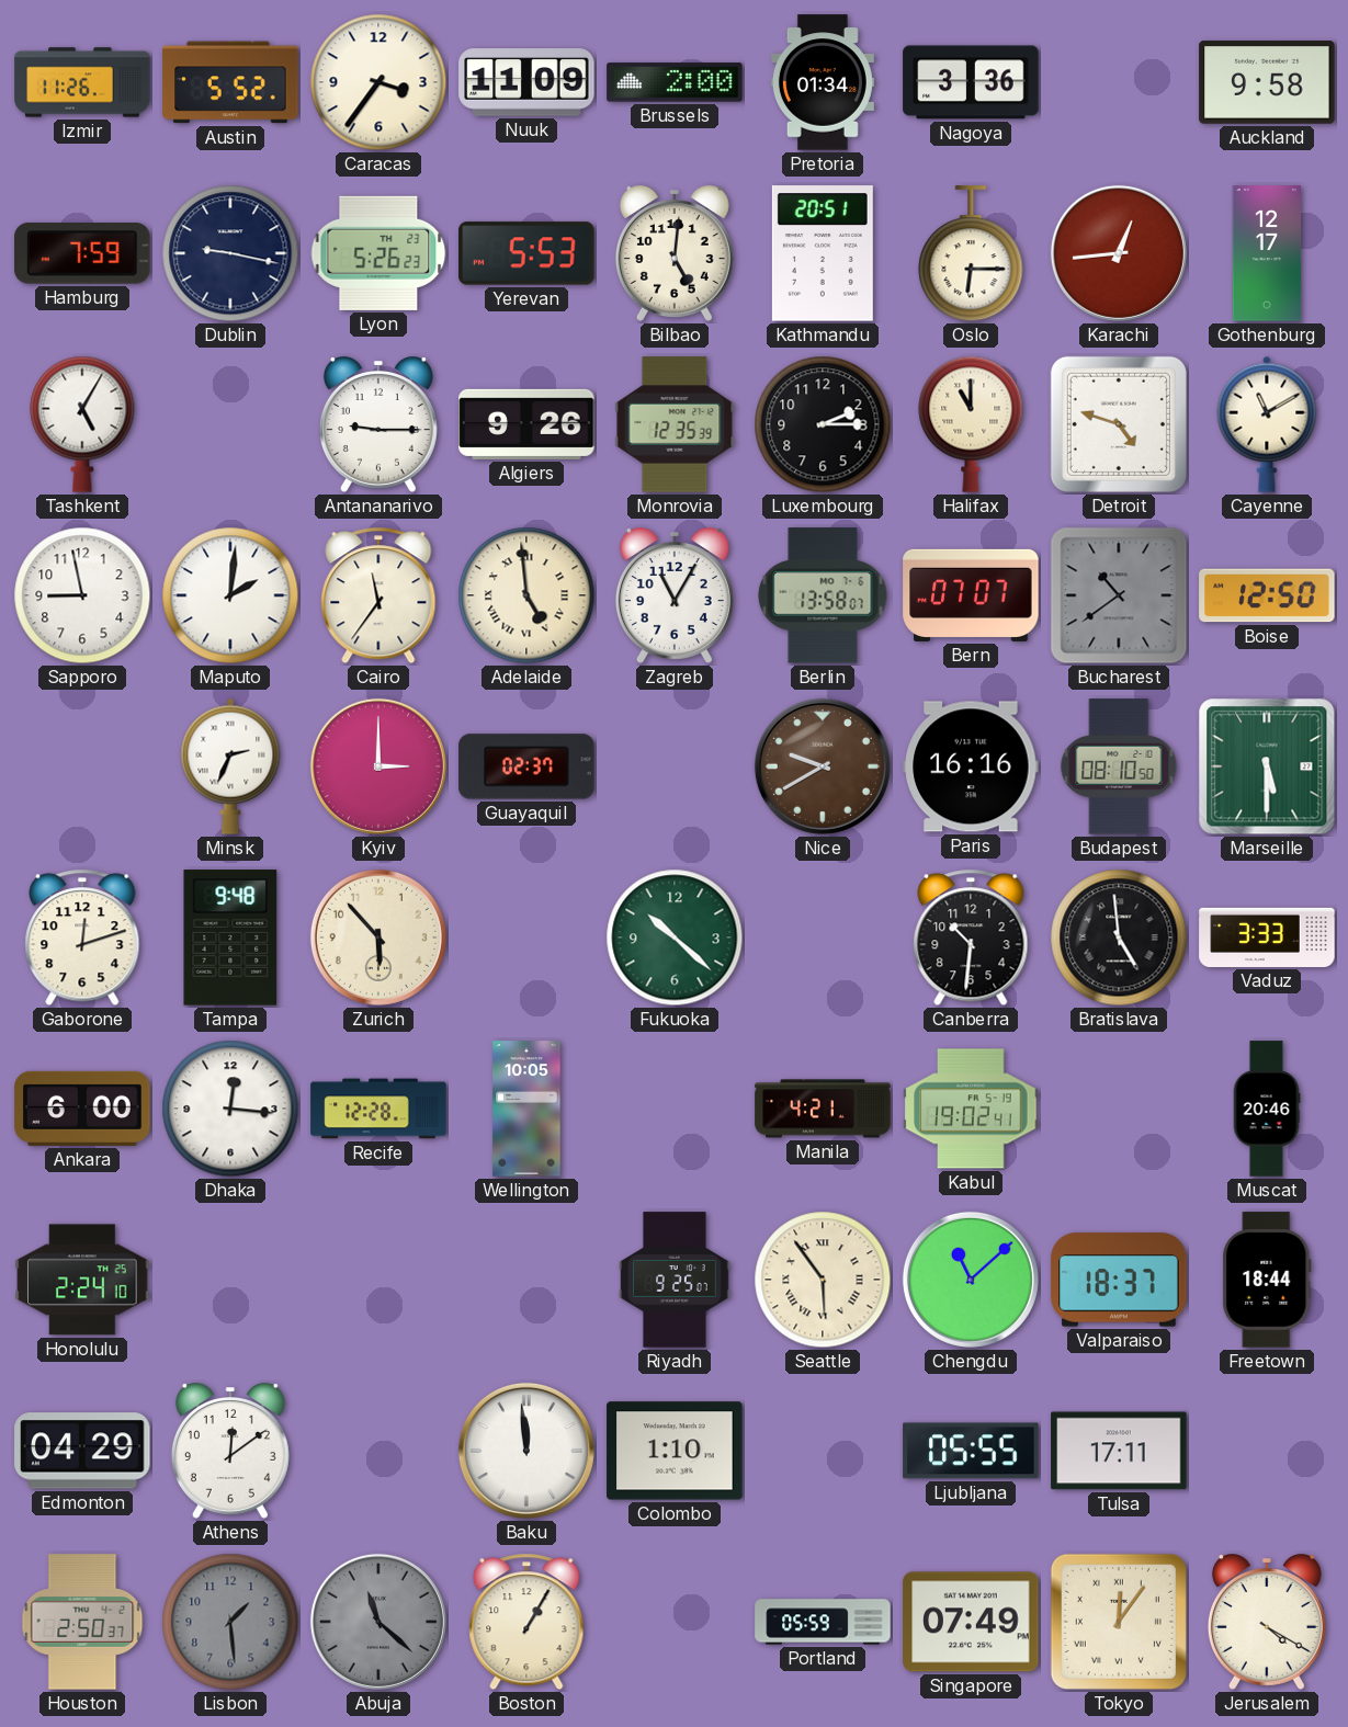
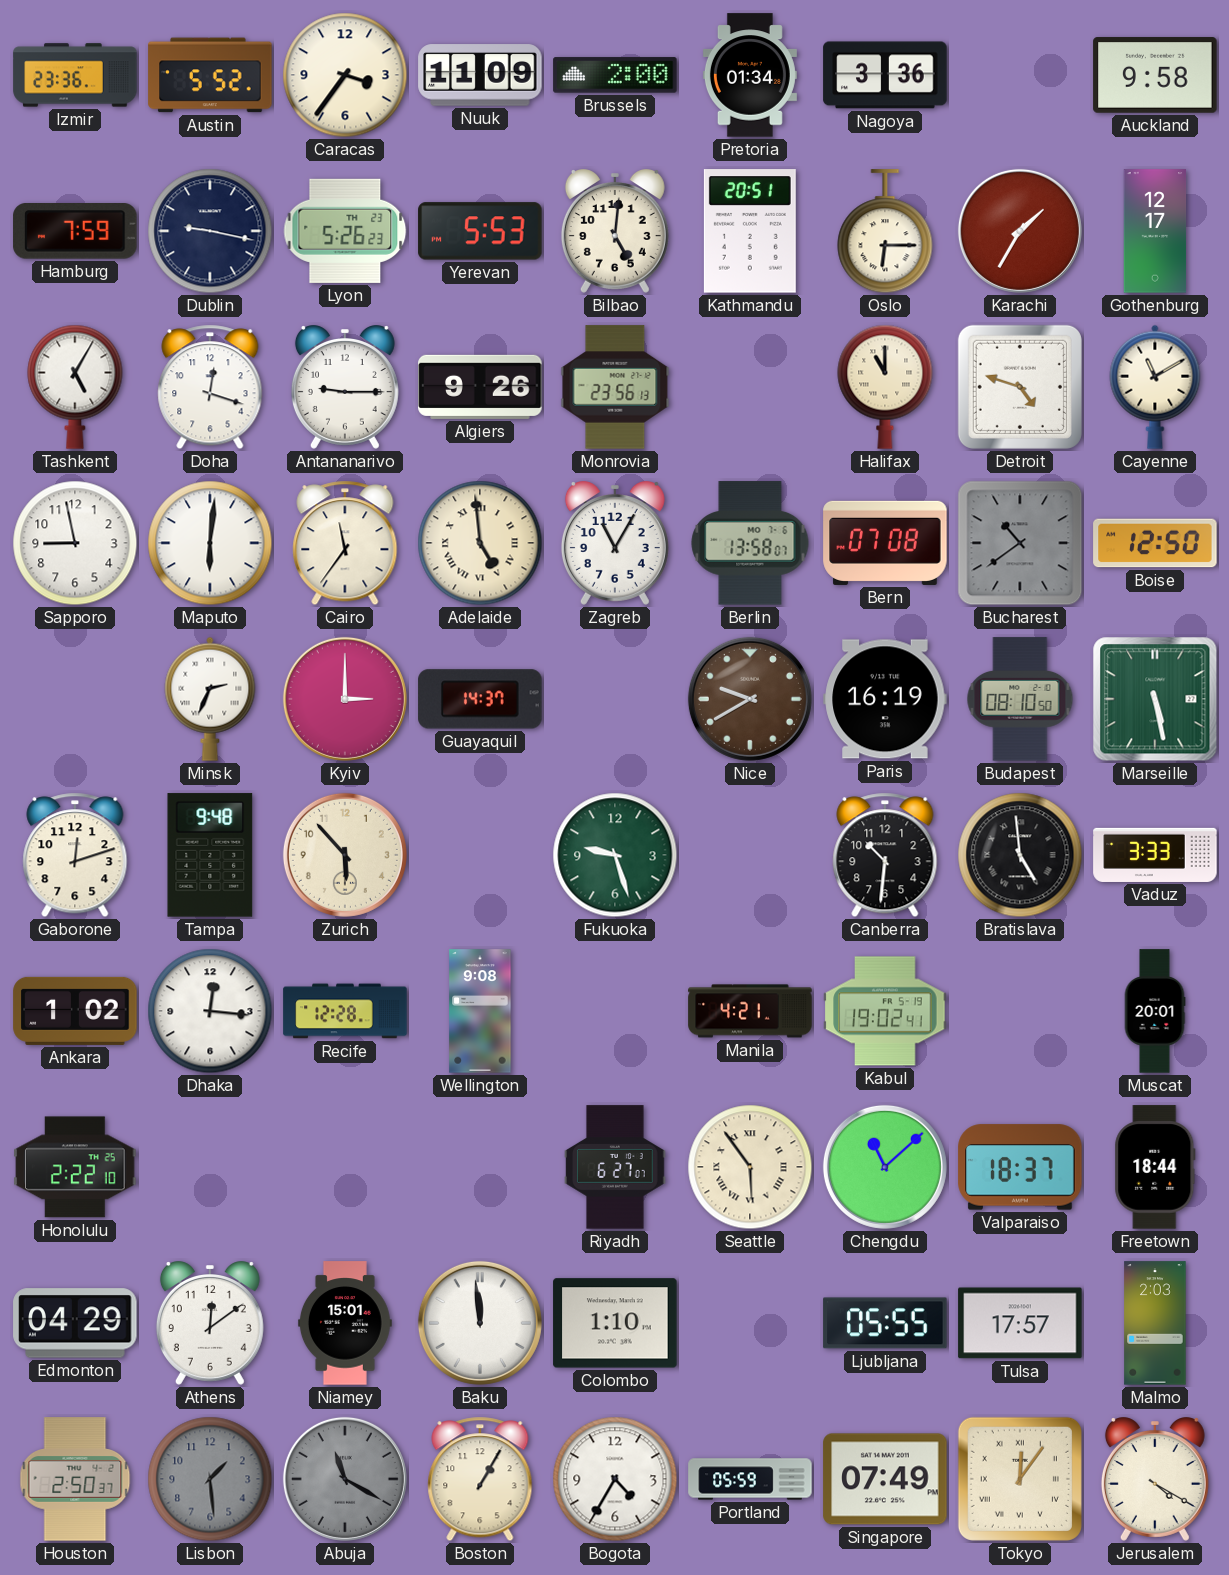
Izmir: 11:26 -> 23:36 (75, 75)
Karachi: 12:44 -> 1:35 (1020, 231)
Doha: none -> 12:18 (210, 387)
Monrovia: 12:35 -> 23:56 (615, 387)
Luxembourg: 2:15 -> none (823, 424)
Maputo: 2:01 -> 6:01 (210, 543)
Bern: 07:07 -> 07:08 (885, 543)
Guayaquil: 02:37 -> 14:37 (480, 699)
Paris: 16:16 -> 16:19 (885, 699)
Marseille: 5:30 -> 5:28 (1155, 699)
Fukuoka: 10:22 -> 9:27 (615, 855)
Ankara: 6:00 -> 1:02 (75, 1011)
Wellington: 10:05 -> 9:08 (480, 1011)
Muscat: 20:46 -> 20:01 (1155, 1011)
Honolulu: 2:24 -> 2:22 (75, 1167)
Riyadh: 9:25 -> 6:27 (615, 1167)
Niamey: none -> 15:01 (345, 1323)
Tulsa: 17:11 -> 17:57 (1020, 1323)
Malmo: none -> 2:03 (1155, 1323)
Abuja: 11:22 -> 11:20 (345, 1479)
Bogota: none -> 4:35 (615, 1479)
